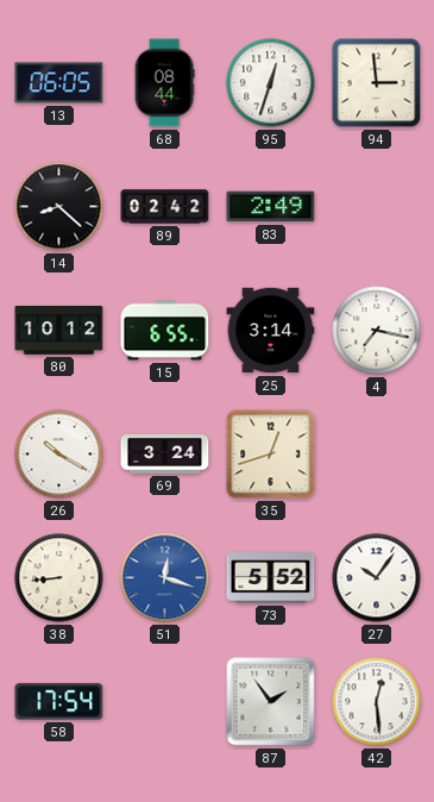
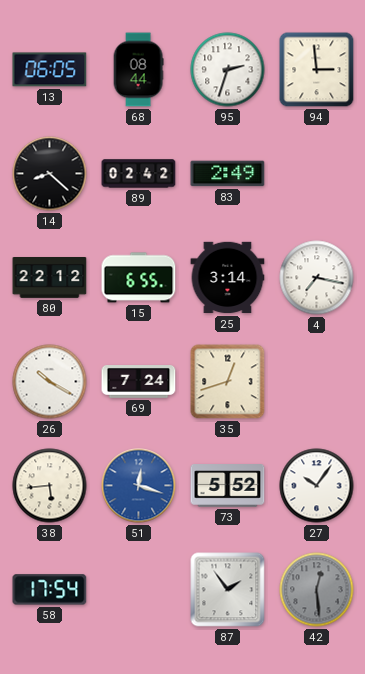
95: 12:33 -> 2:33 (228, 70)
80: 10:12 -> 22:12 (50, 278)
69: 3:24 -> 7:24 (139, 382)
38: 8:44 -> 5:44 (50, 486)
42 dial: white -> grey (317, 590)
